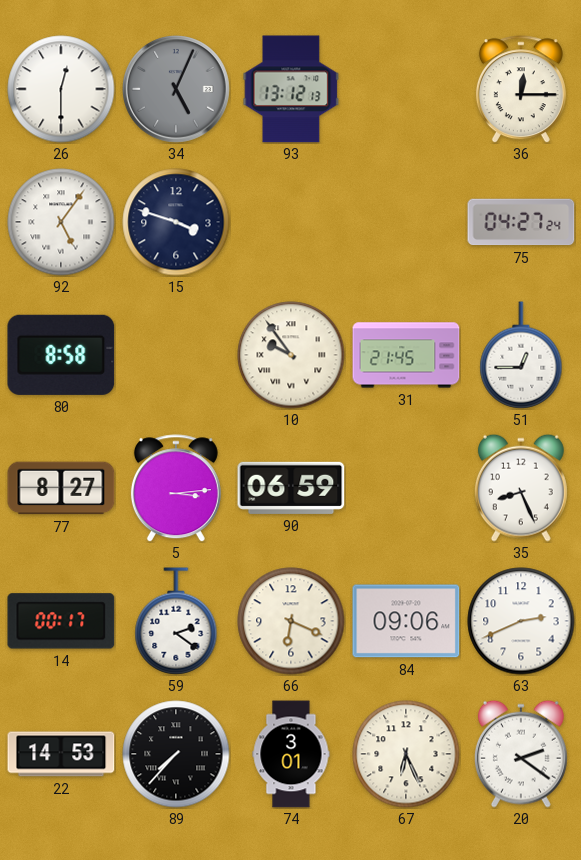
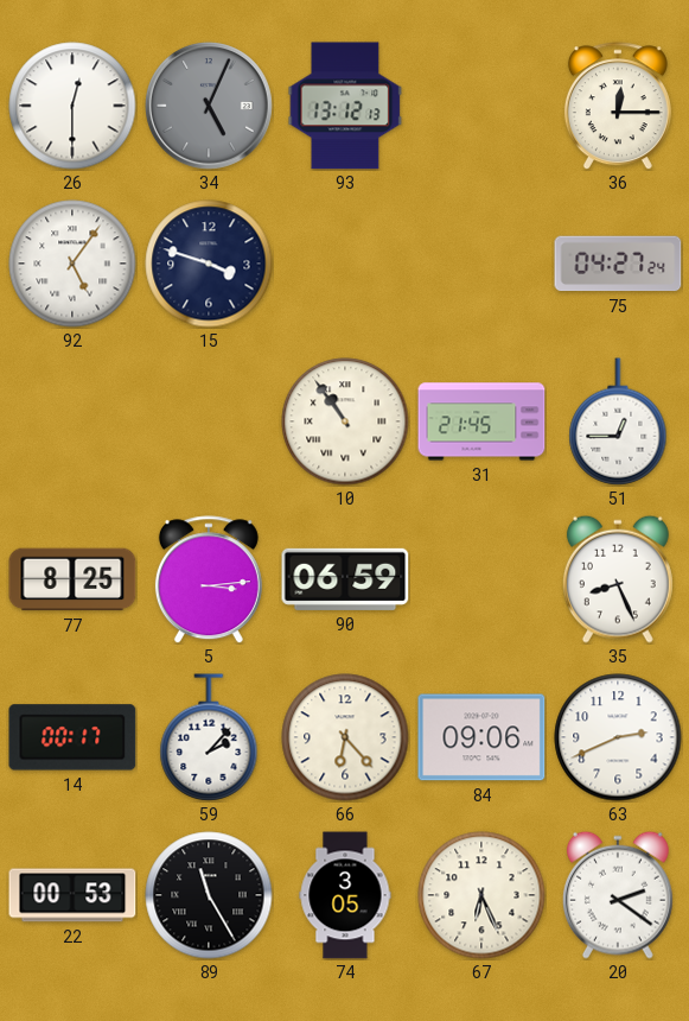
80: 8:58 -> none (61, 355)
10: 9:54 -> 10:54 (345, 421)
77: 8:27 -> 8:25 (72, 579)
59: 2:21 -> 2:07 (209, 737)
66: 6:19 -> 6:23 (345, 737)
22: 14:53 -> 00:53 (72, 895)
89: 7:37 -> 11:25 (209, 895)
74: 3:01 -> 3:05 (345, 895)
